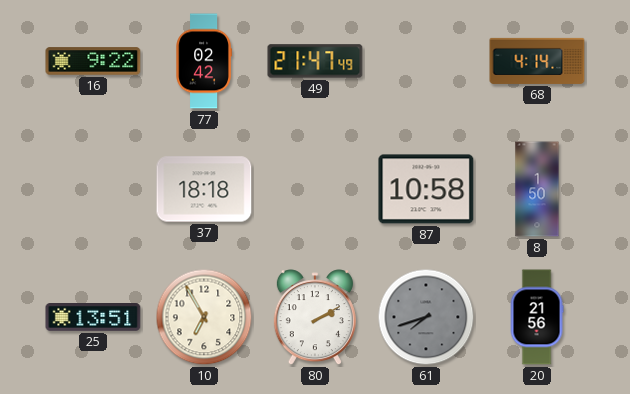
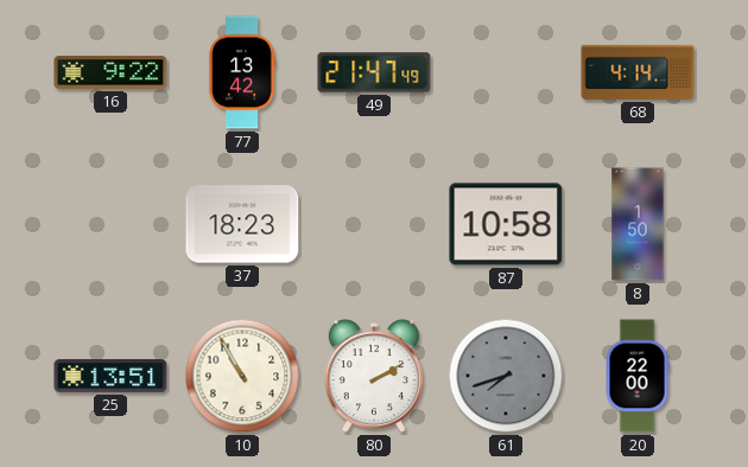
77: 02:42 -> 13:42 (242, 72)
37: 18:18 -> 18:23 (242, 224)
10: 6:55 -> 10:55 (242, 376)
20: 21:56 -> 22:00 (638, 376)
